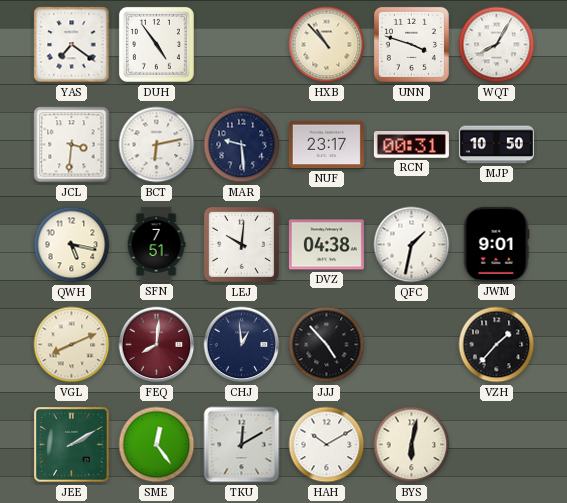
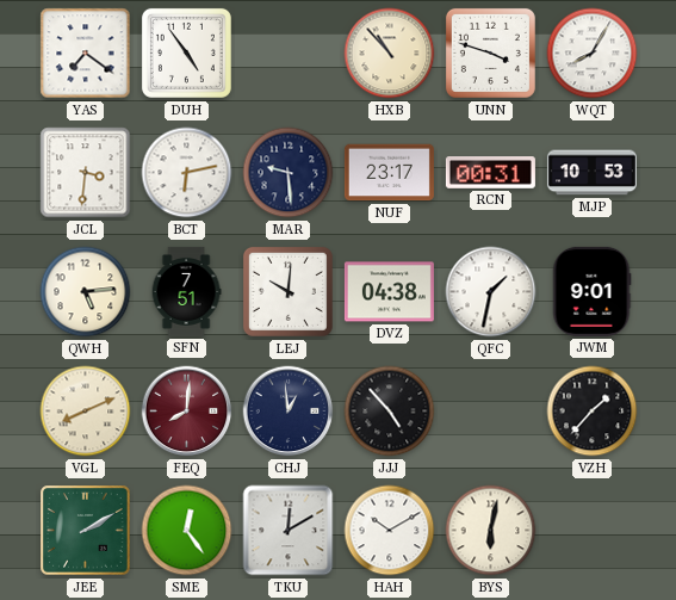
MJP: 10:50 -> 10:53 (591, 173)
QWH: 5:17 -> 5:14 (86, 292)
